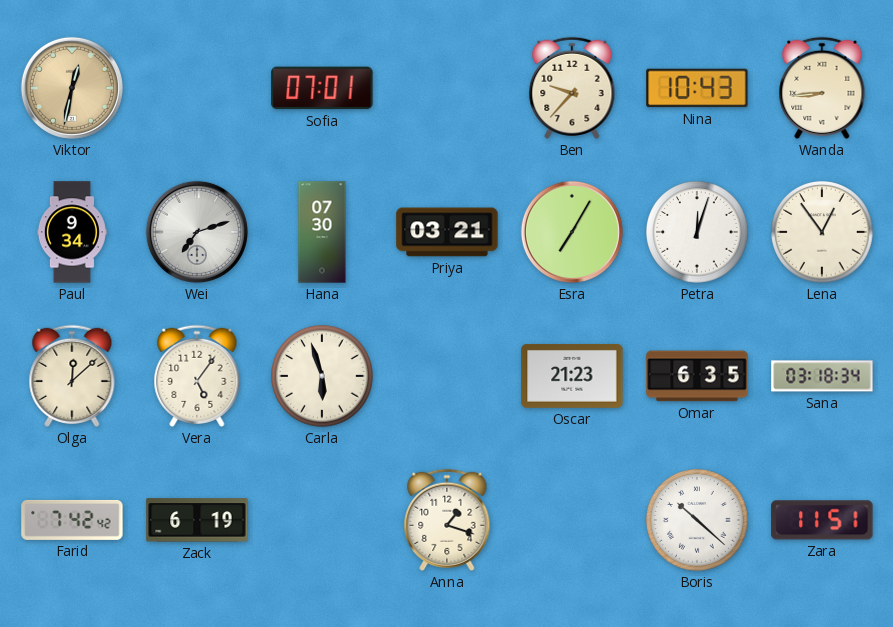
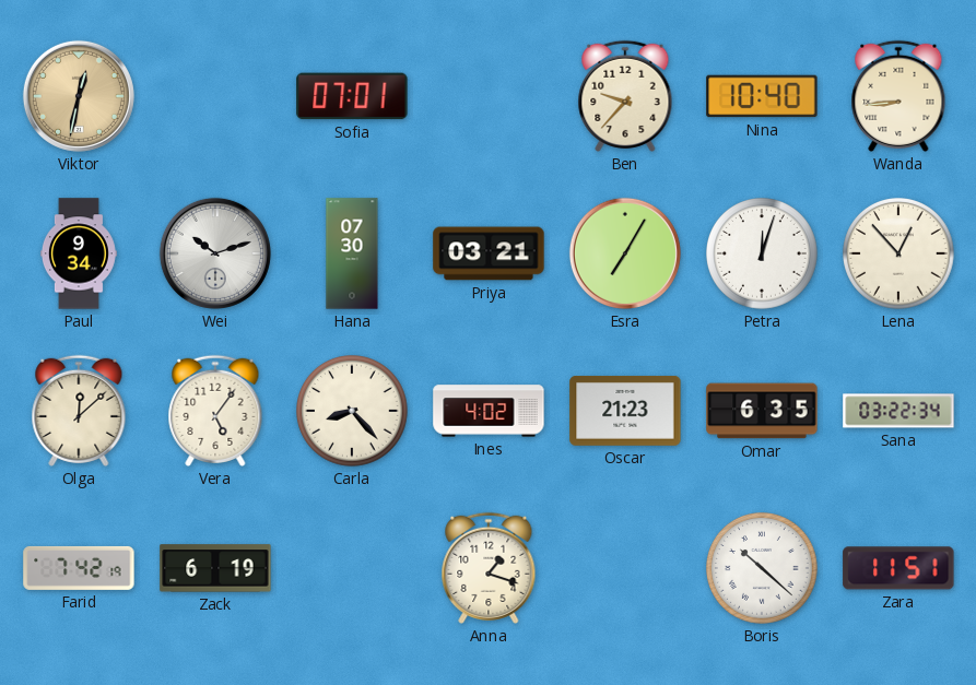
Nina: 10:43 -> 10:40 (762, 96)
Wei: 7:12 -> 10:12 (215, 253)
Lena: 12:54 -> 12:53 (899, 255)
Carla: 5:57 -> 8:23 (353, 412)
Ines: none -> 4:02 (489, 411)
Sana: 03:18 -> 03:22 (898, 411)
Farid: 7:42:42 -> 7:42:19 (79, 568)
